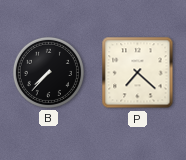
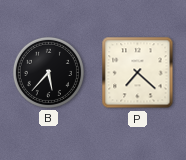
B: 7:37 -> 5:37 (48, 72)
